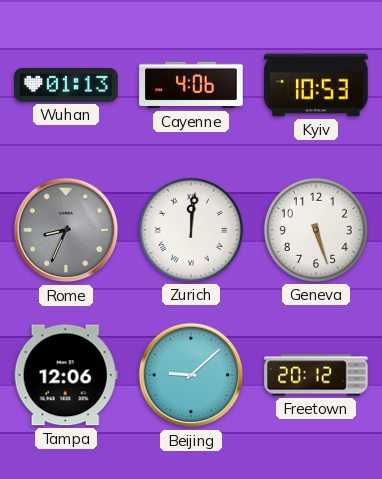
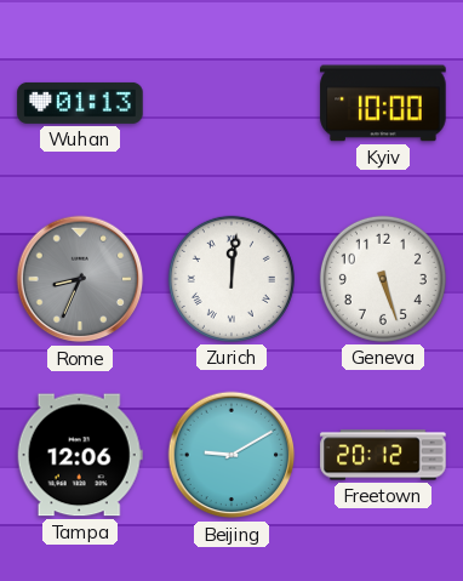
Cayenne: 4:06 -> none (191, 85)
Kyiv: 10:53 -> 10:00 (383, 103)
Beijing: 9:08 -> 9:10 (232, 455)
